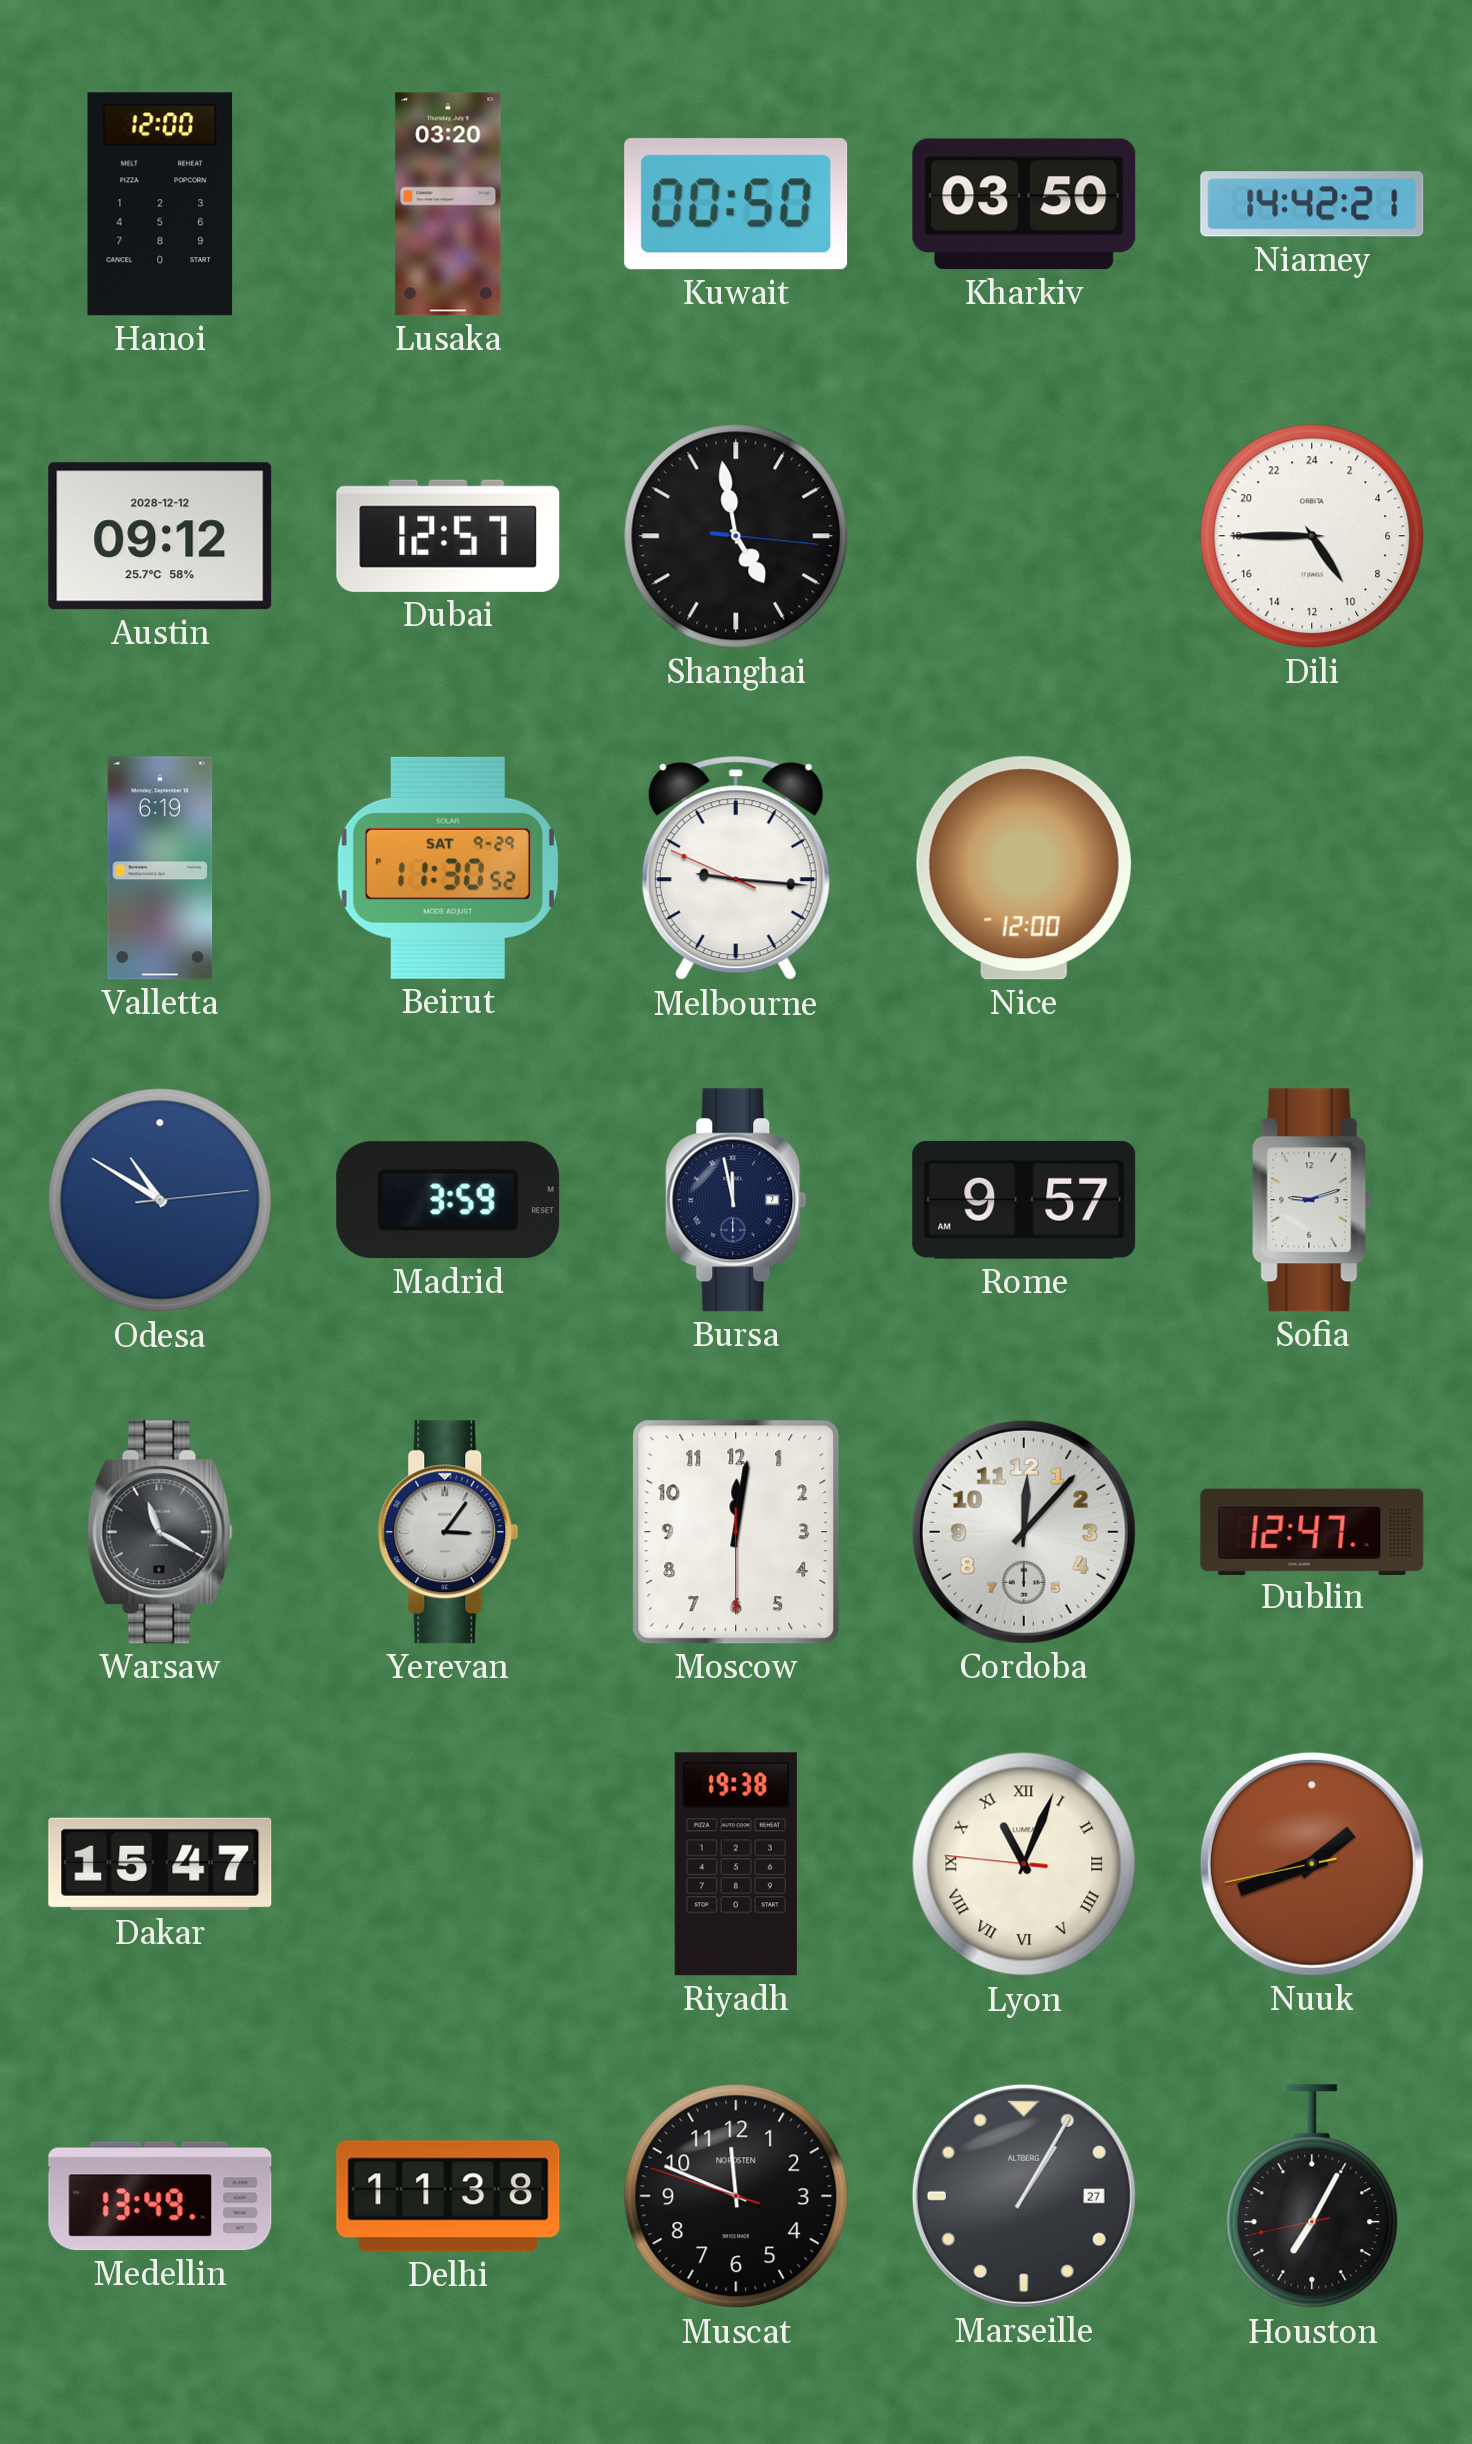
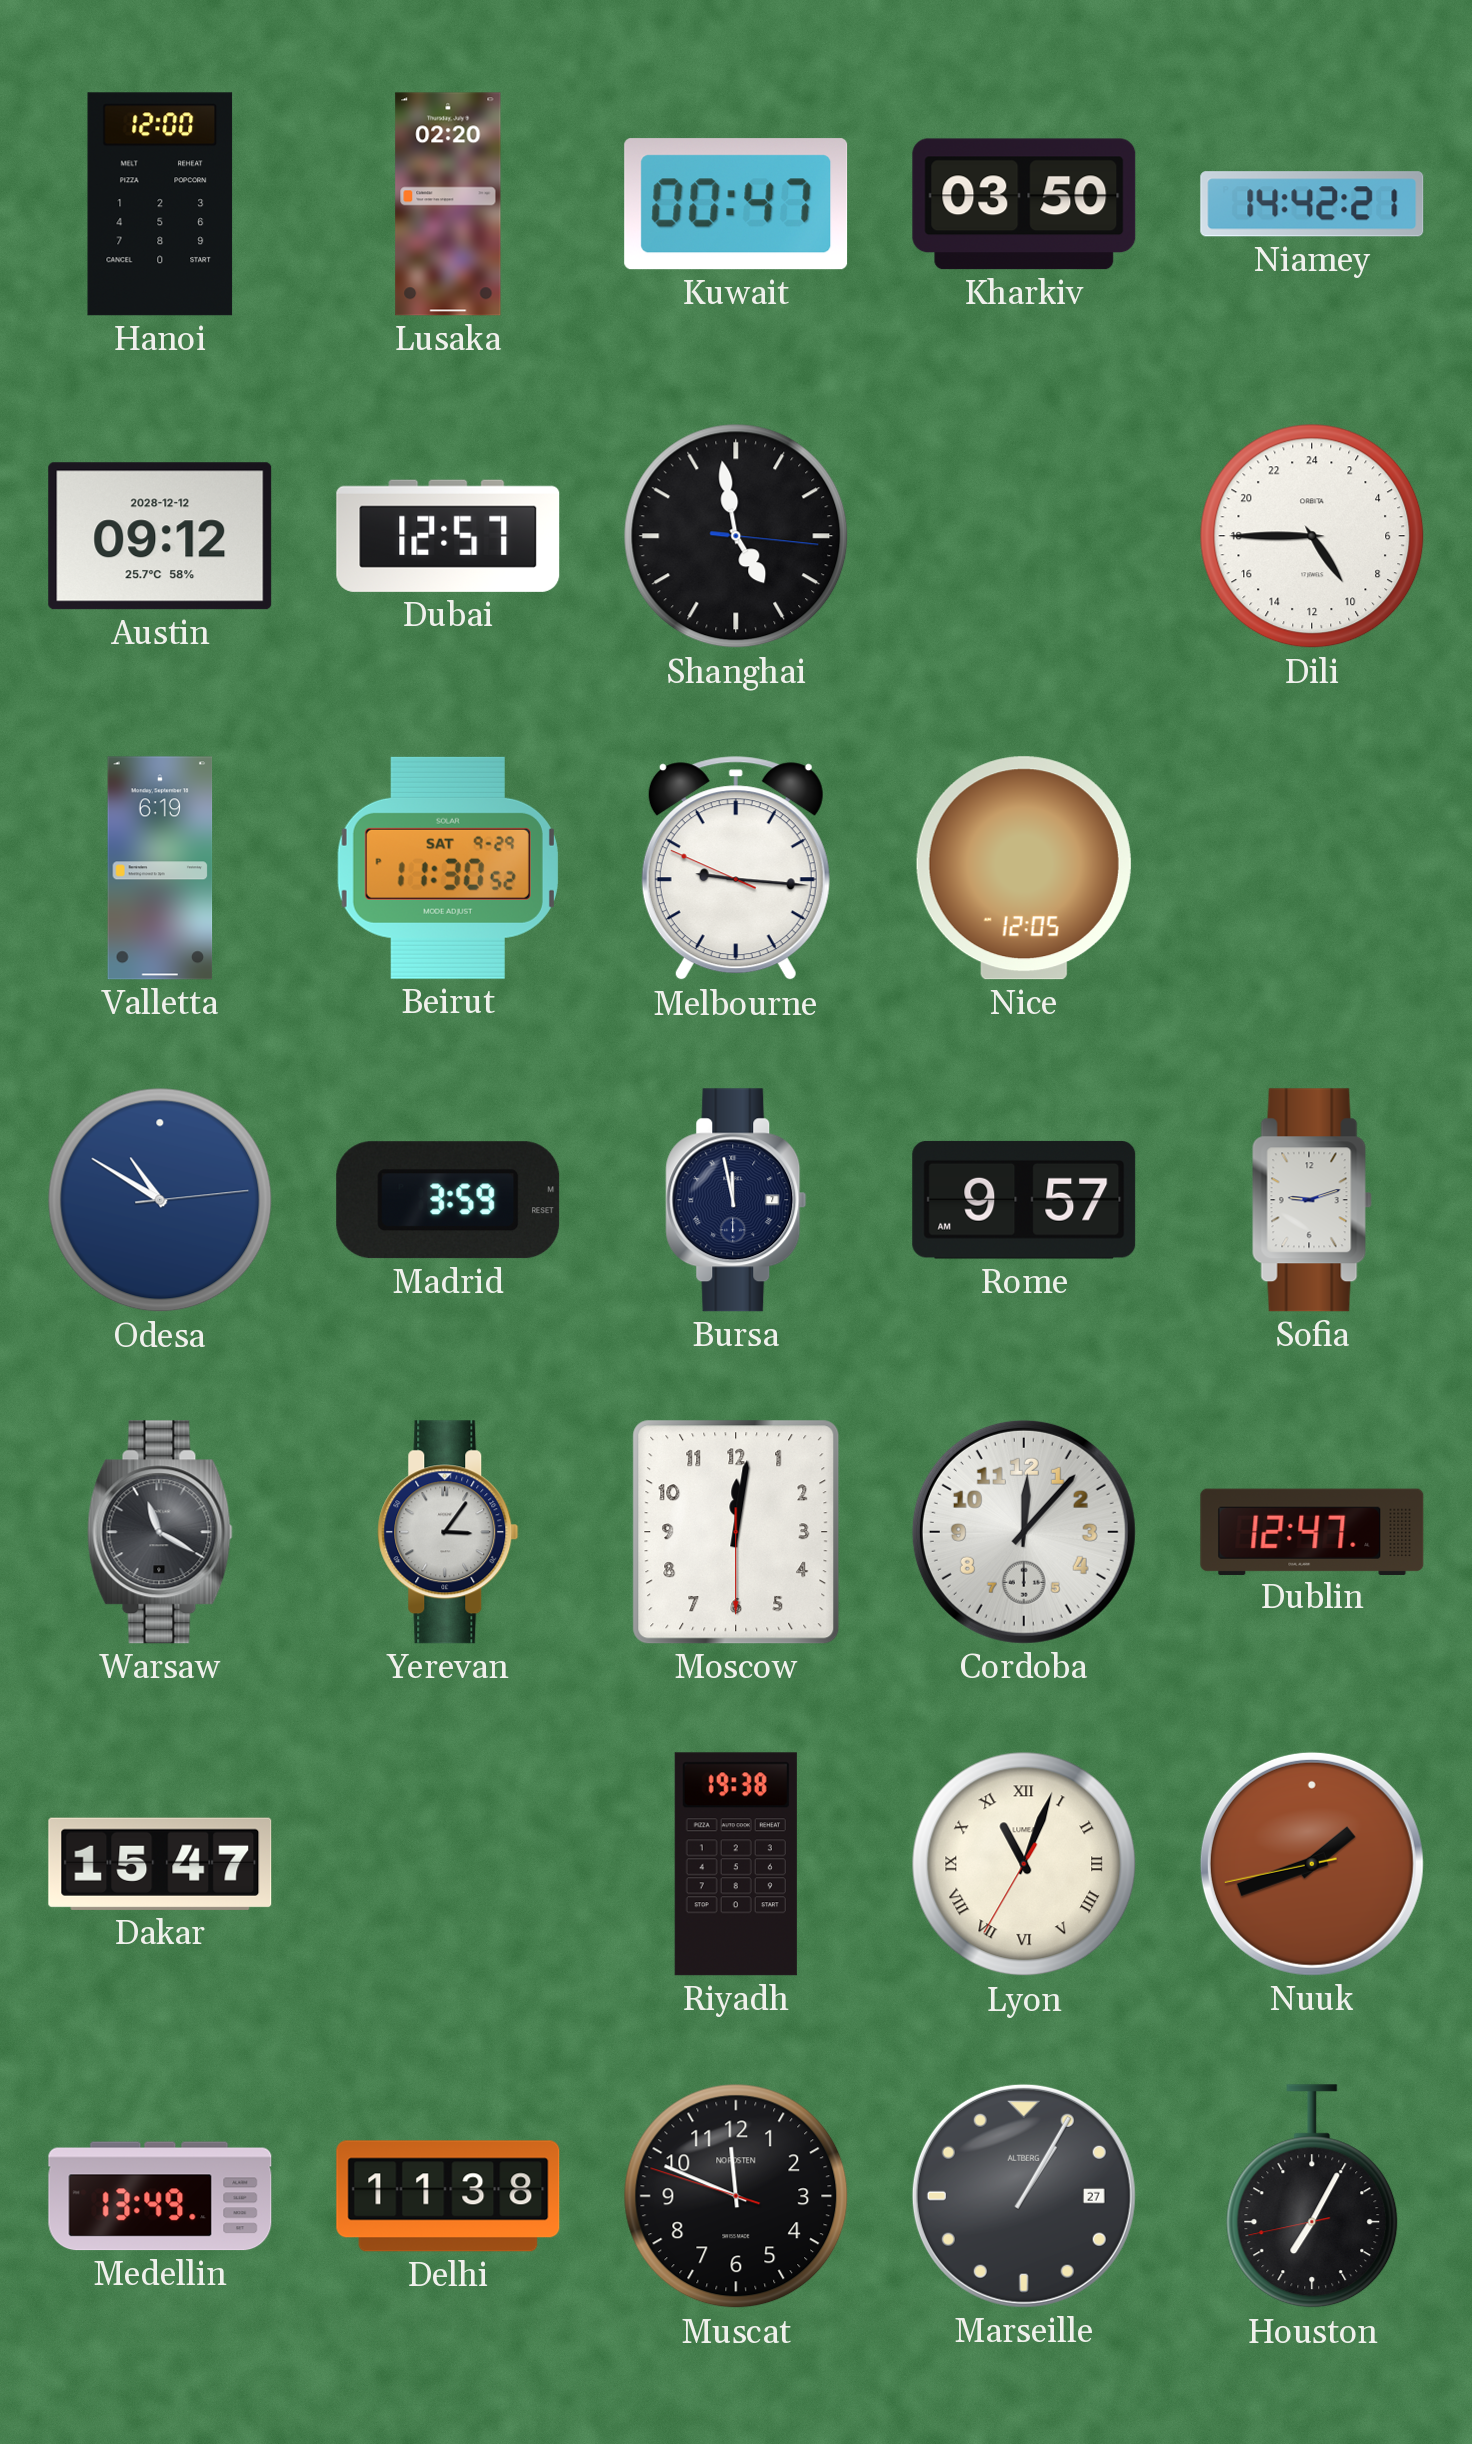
Lusaka: 03:20 -> 02:20 (448, 204)
Kuwait: 00:50 -> 00:47 (736, 204)
Nice: 12:00 -> 12:05 (1024, 868)
Lyon: 11:03:46 -> 11:03:35 (1024, 1864)
